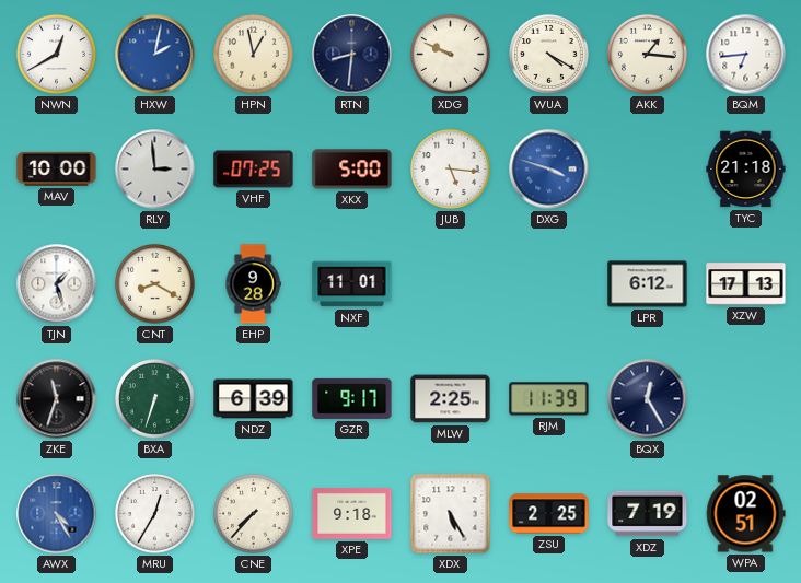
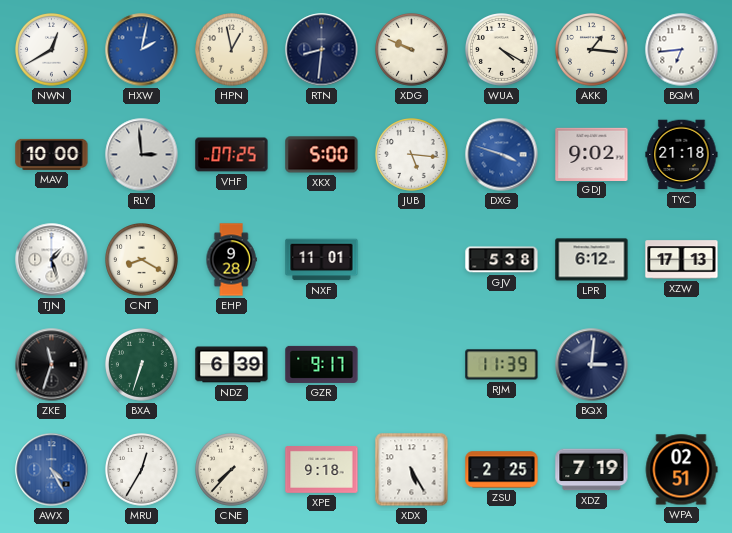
GDJ: none -> 9:02 (592, 154)
GJV: none -> 5:38 (502, 260)
MLW: 2:25 -> none (451, 399)
BQX: 12:25 -> 3:01 (592, 365)
